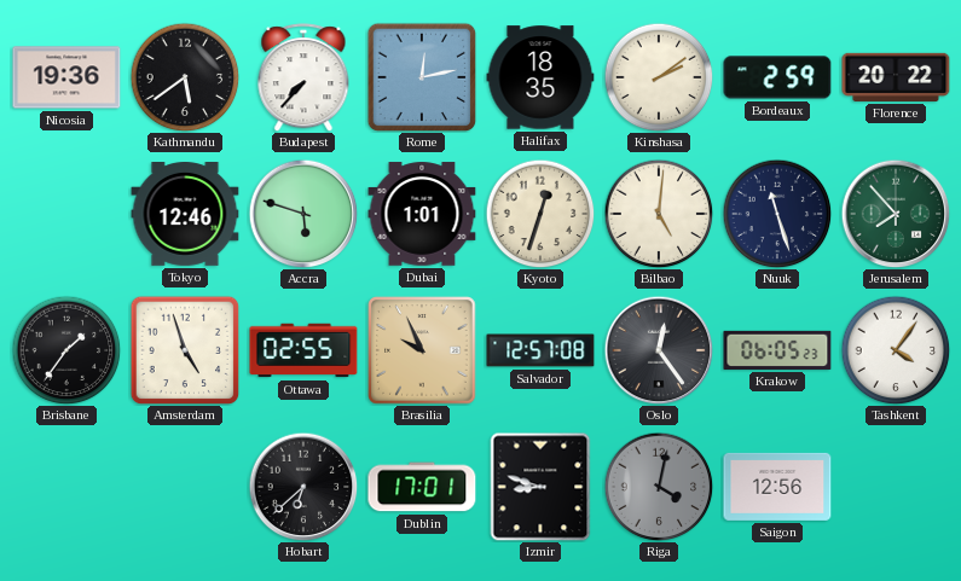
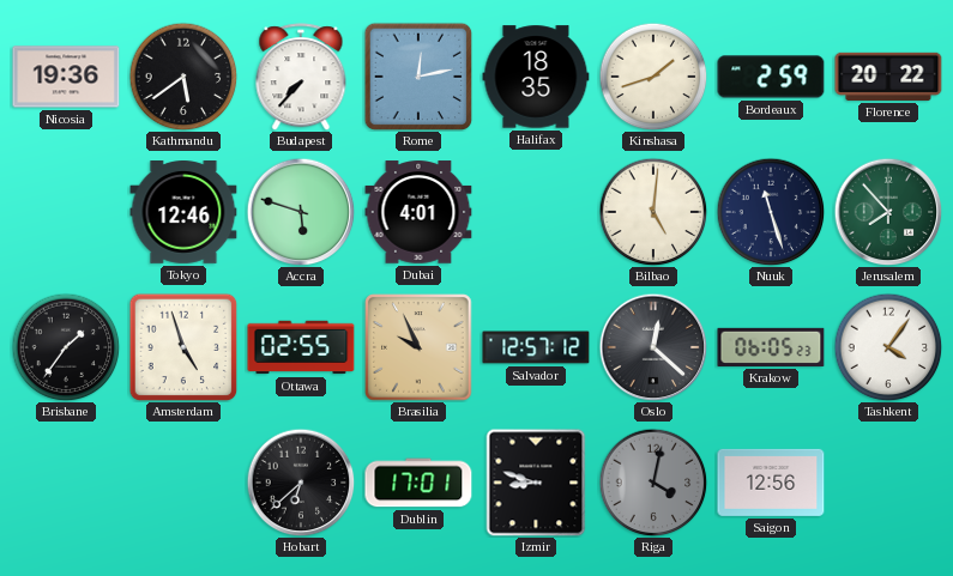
Kinshasa: 2:09 -> 1:42 (653, 77)
Dubai: 1:01 -> 4:01 (418, 212)
Kyoto: 12:33 -> none (540, 214)
Salvador: 12:57:08 -> 12:57:12 (536, 347)
Oslo: 12:24 -> 12:22 (653, 347)
